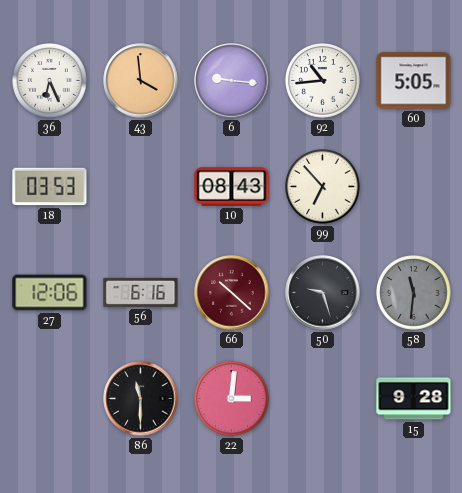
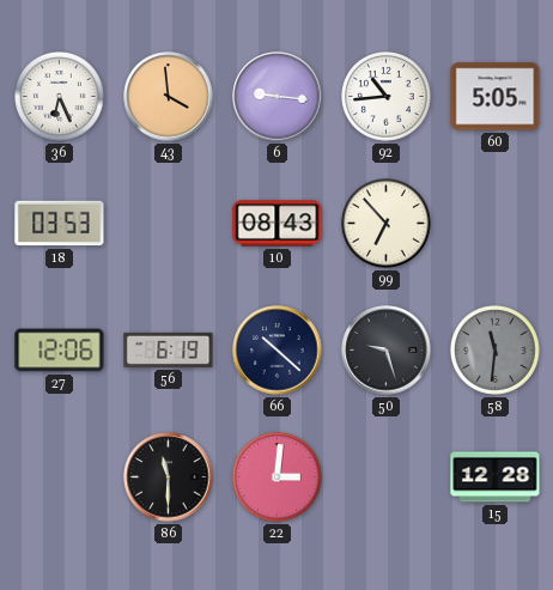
56: 6:16 -> 6:19 (169, 349)
66 dial: burgundy -> navy (278, 351)
15: 9:28 -> 12:28 (496, 478)
